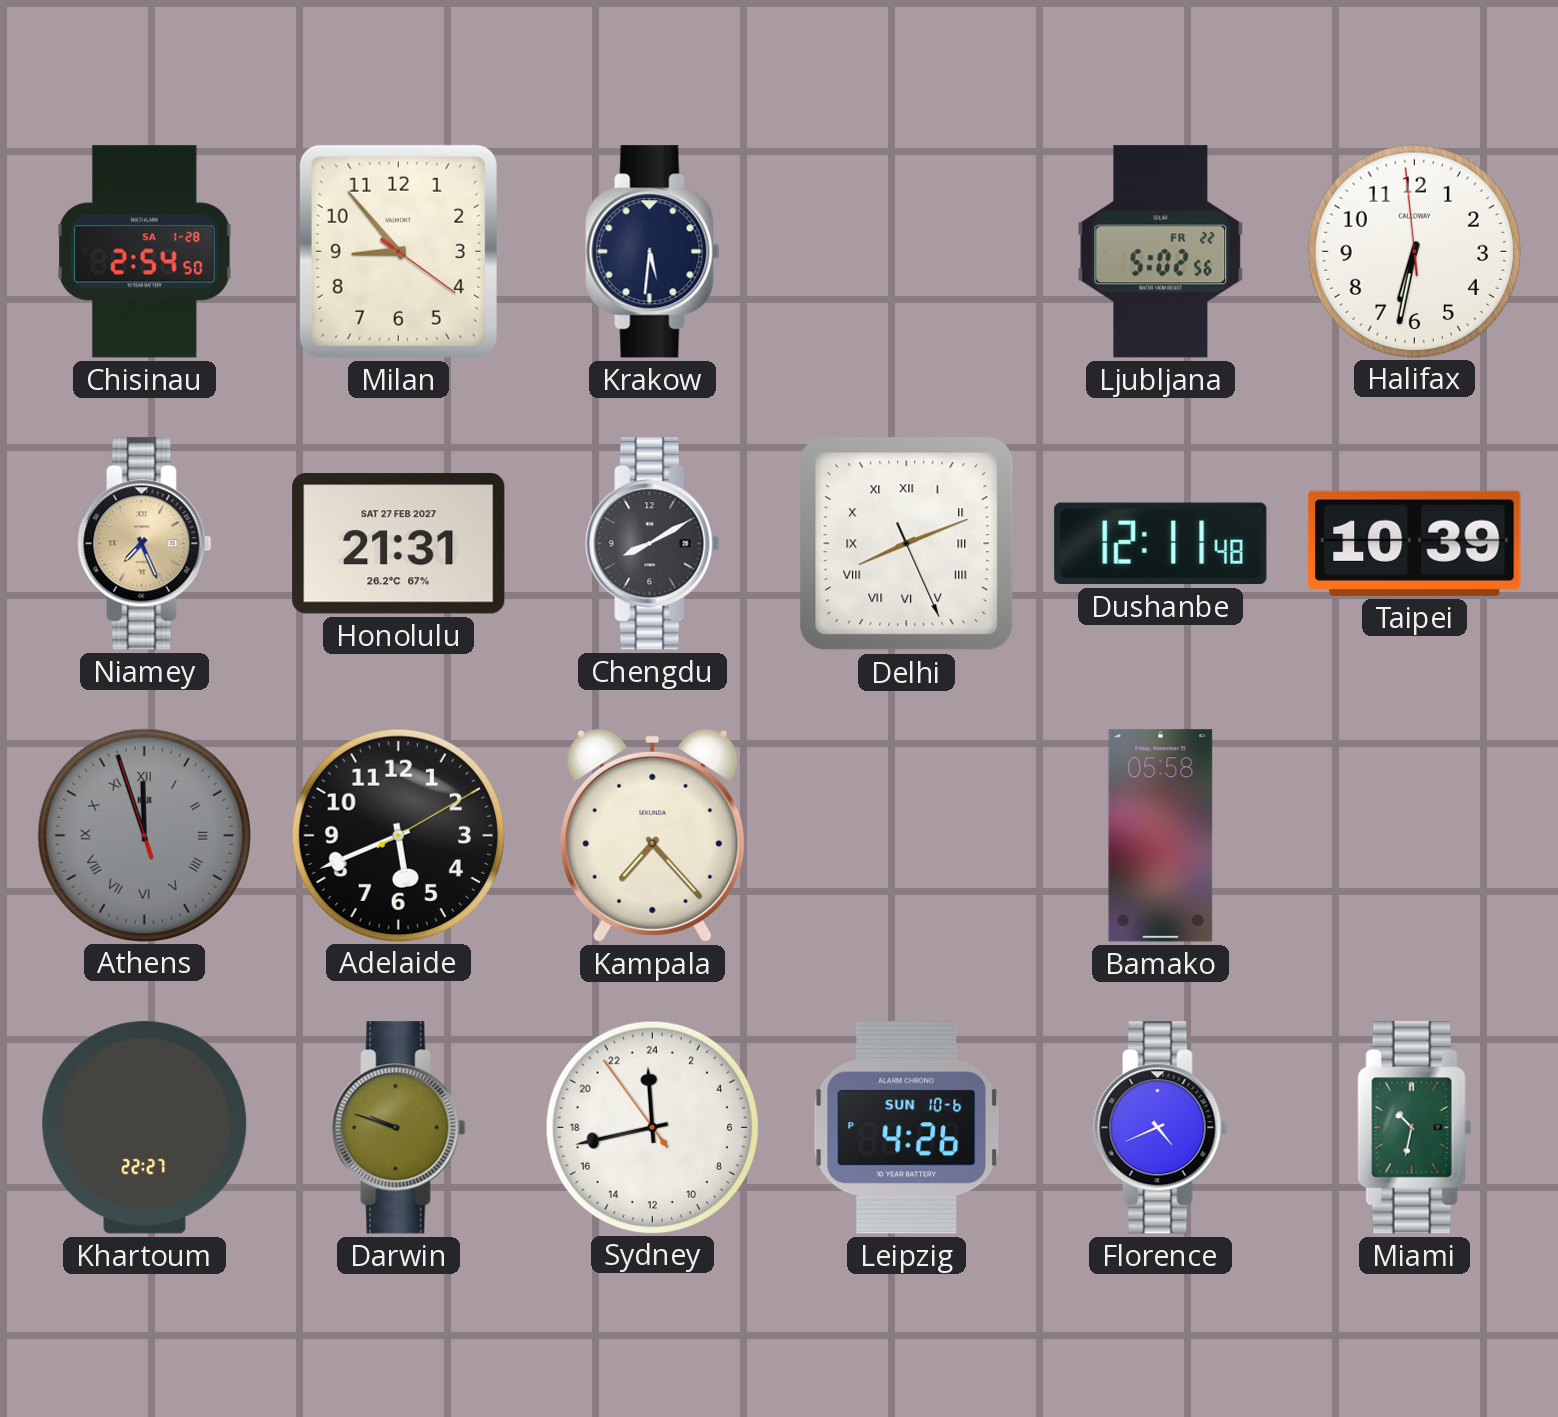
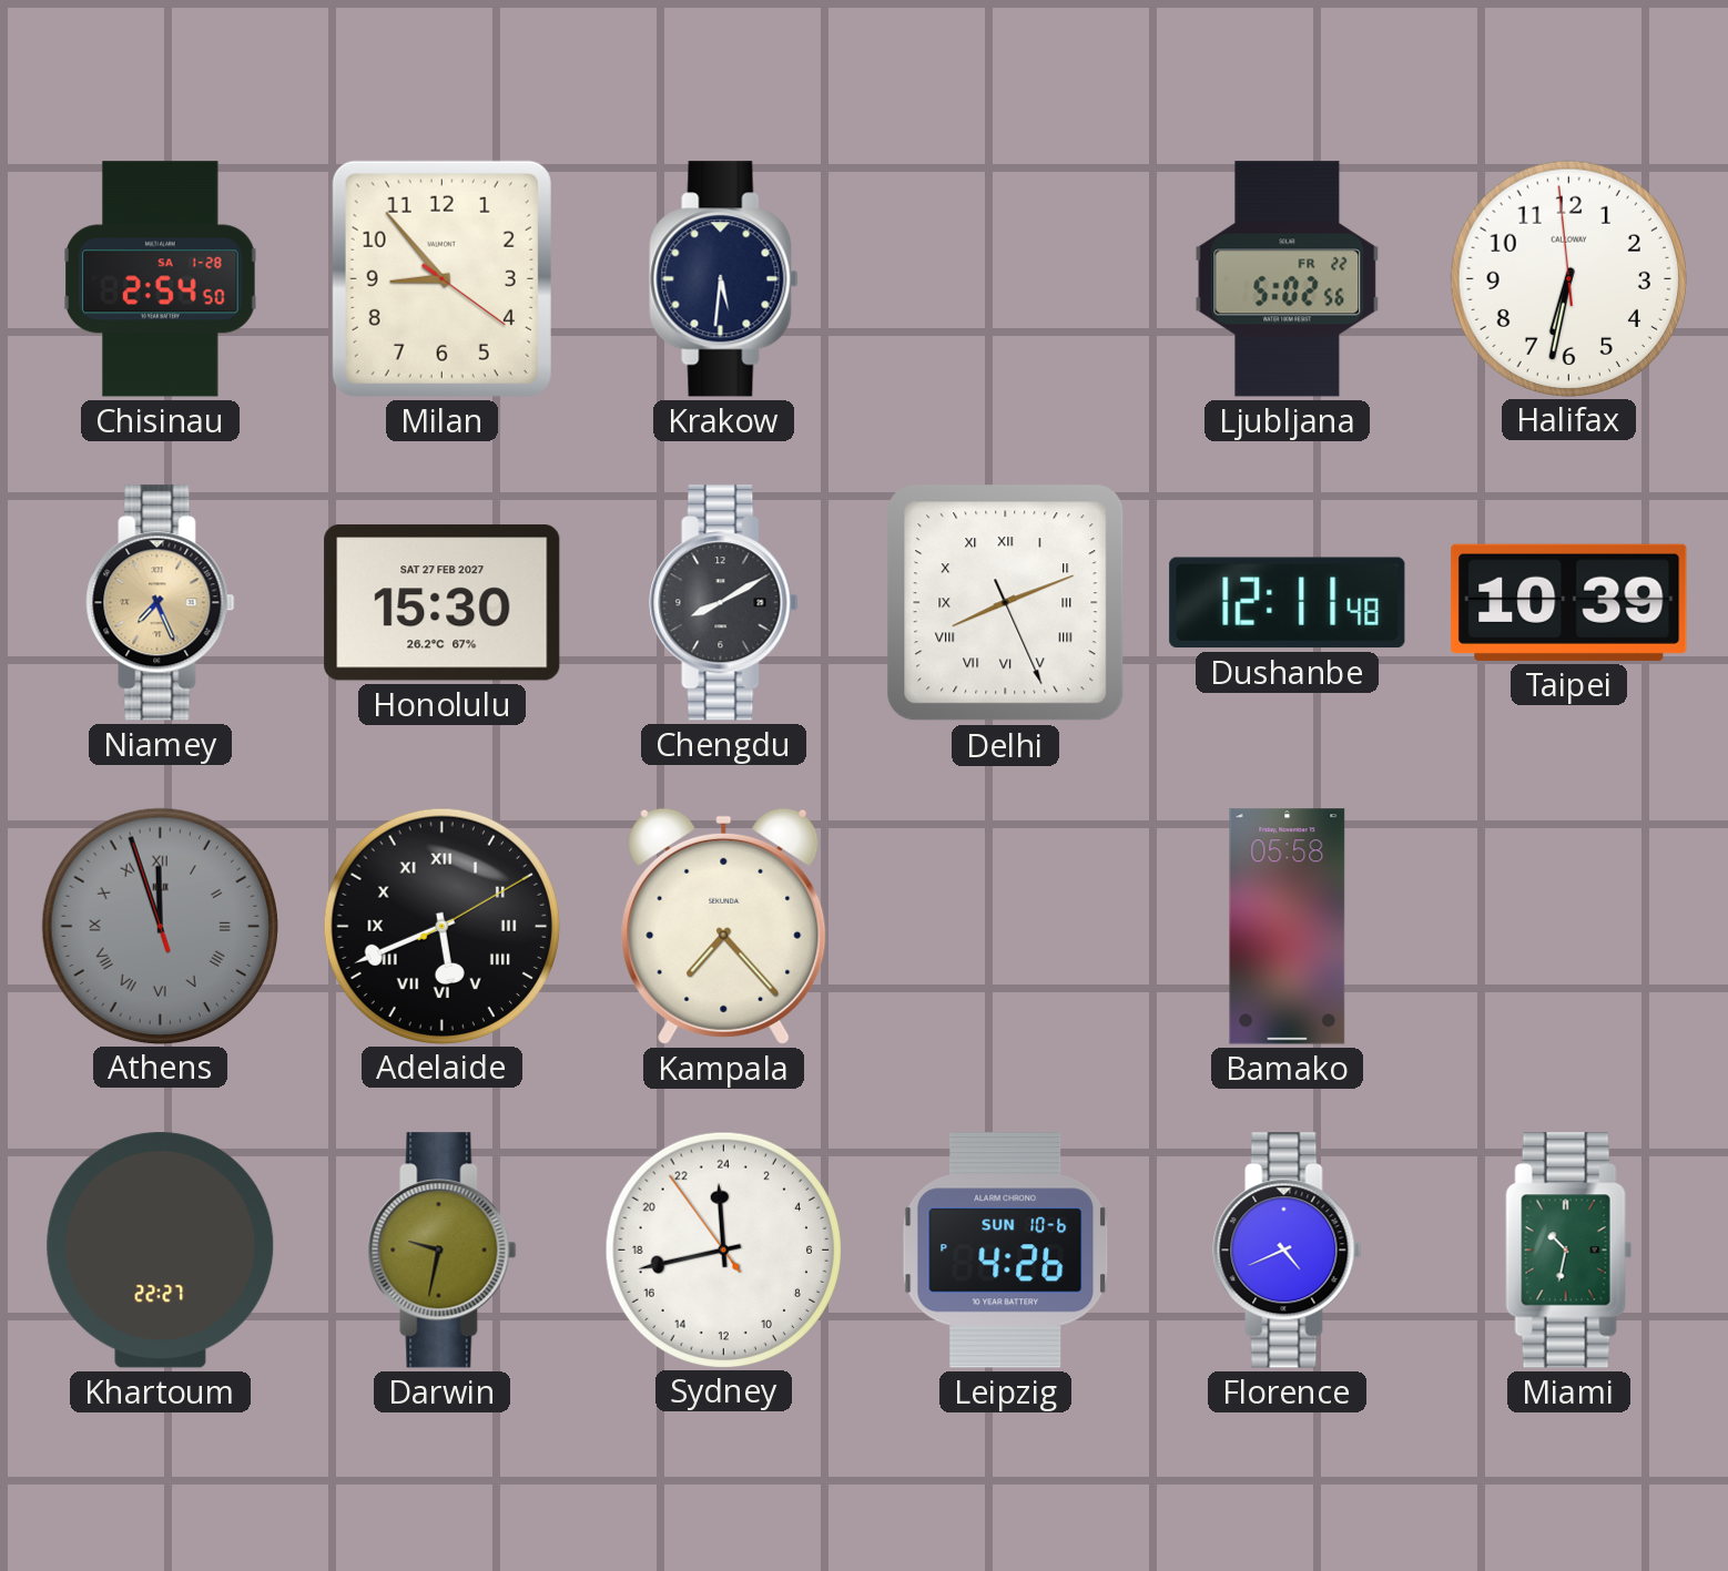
Honolulu: 21:31 -> 15:30 (443, 603)
Adelaide numerals: Arabic -> Roman (441, 926)
Darwin: 9:48 -> 9:32 (443, 1251)
